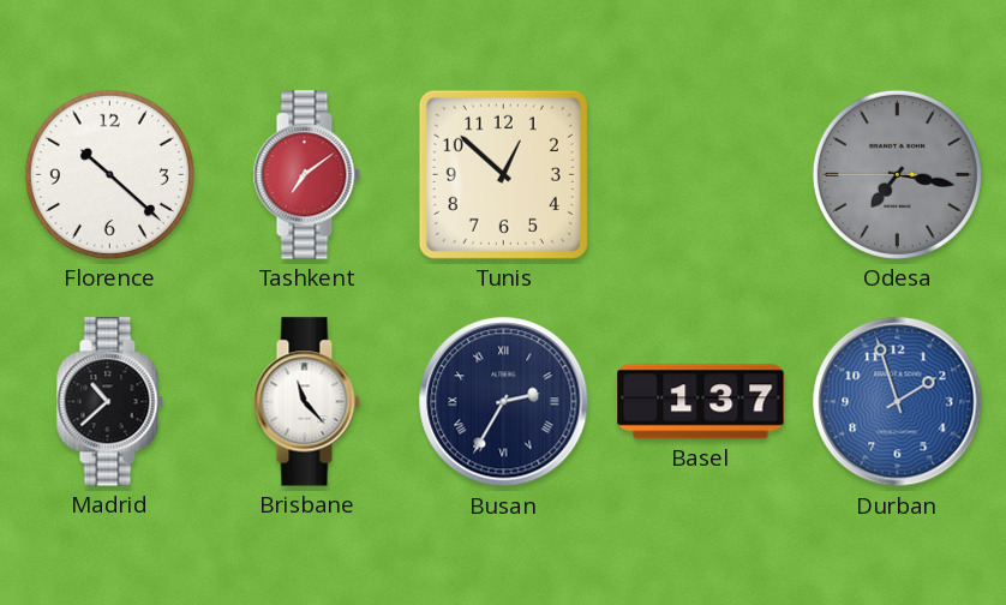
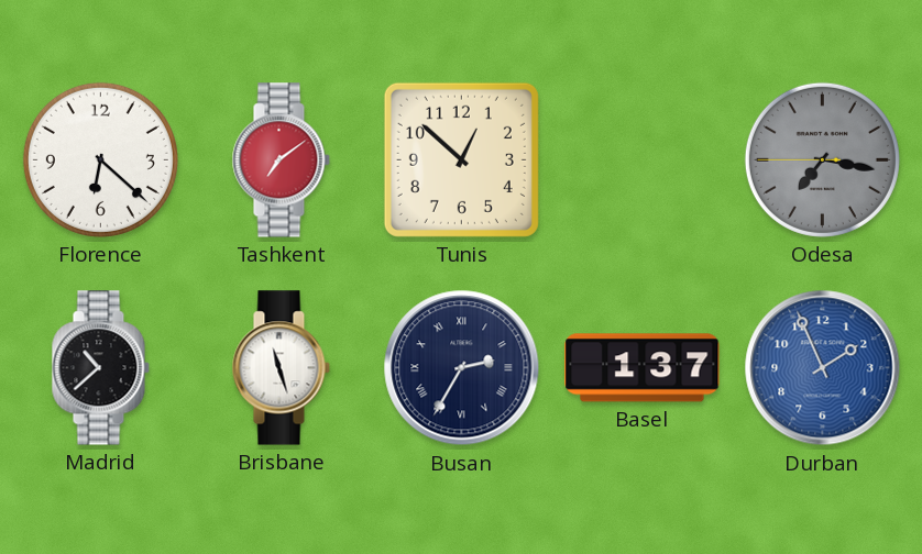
Florence: 10:22 -> 6:22 (100, 159)
Brisbane: 11:23 -> 11:27 (281, 368)
Durban: 1:57 -> 1:56 (823, 368)
